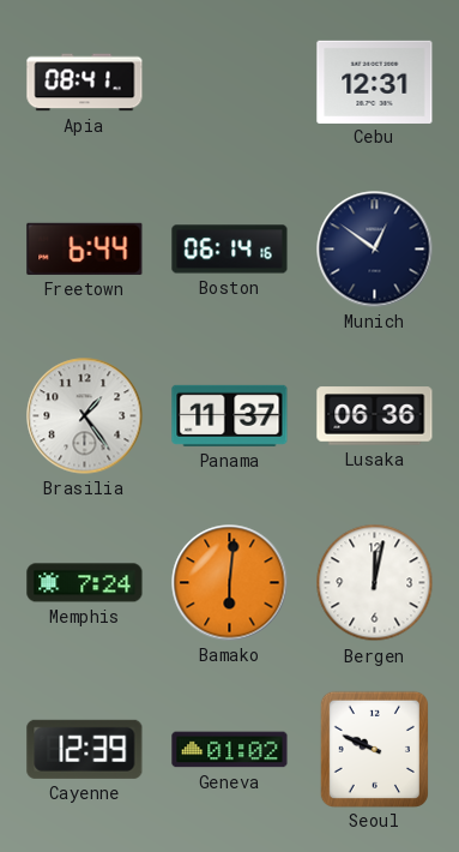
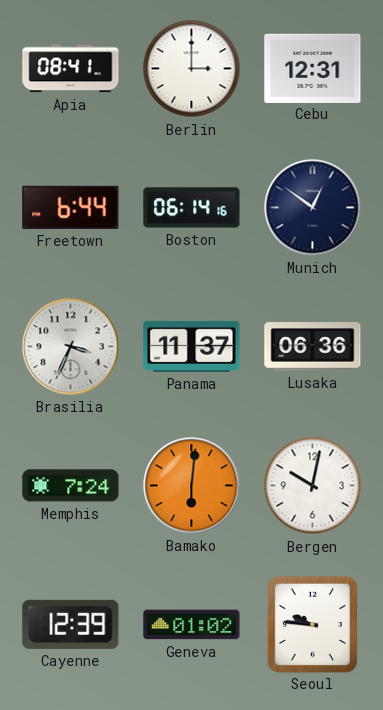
Berlin: none -> 3:00 (192, 69)
Brasilia: 1:24 -> 3:34 (71, 347)
Bergen: 12:02 -> 10:02 (313, 486)
Seoul: 9:49 -> 9:46 (312, 624)
